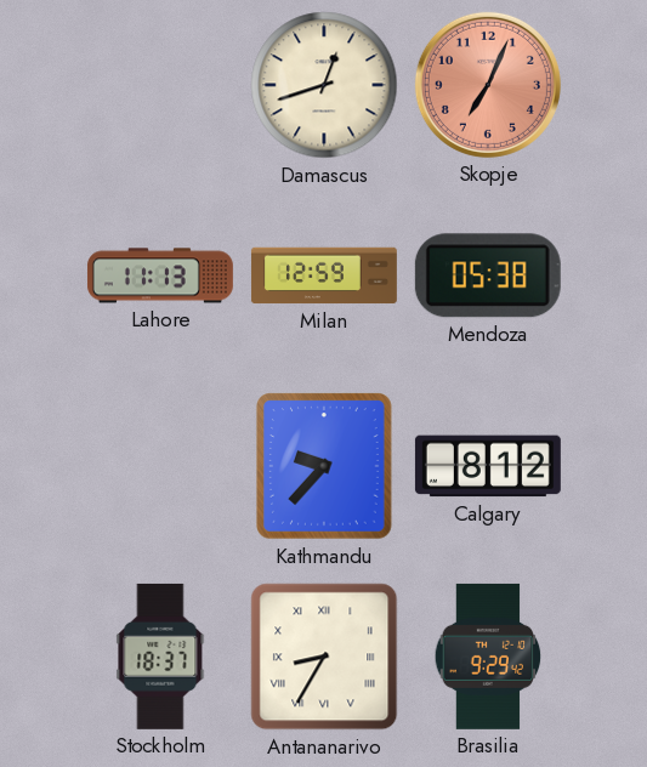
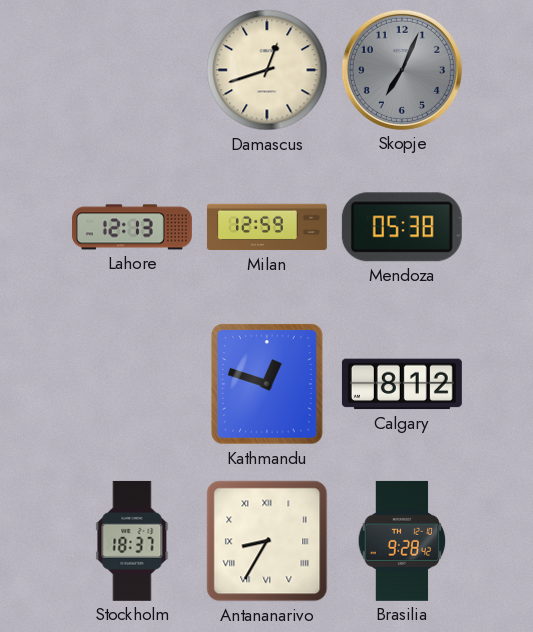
Skopje dial: salmon -> grey (402, 70)
Lahore: 11:13 -> 12:13 (132, 227)
Kathmandu: 9:37 -> 12:48 (267, 384)
Brasilia: 9:29 -> 9:28 (402, 541)
